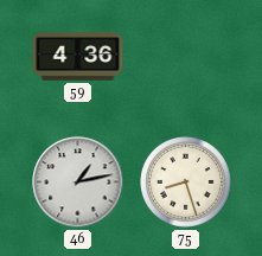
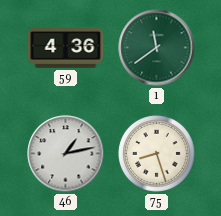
1: none -> 11:39 (157, 48)
